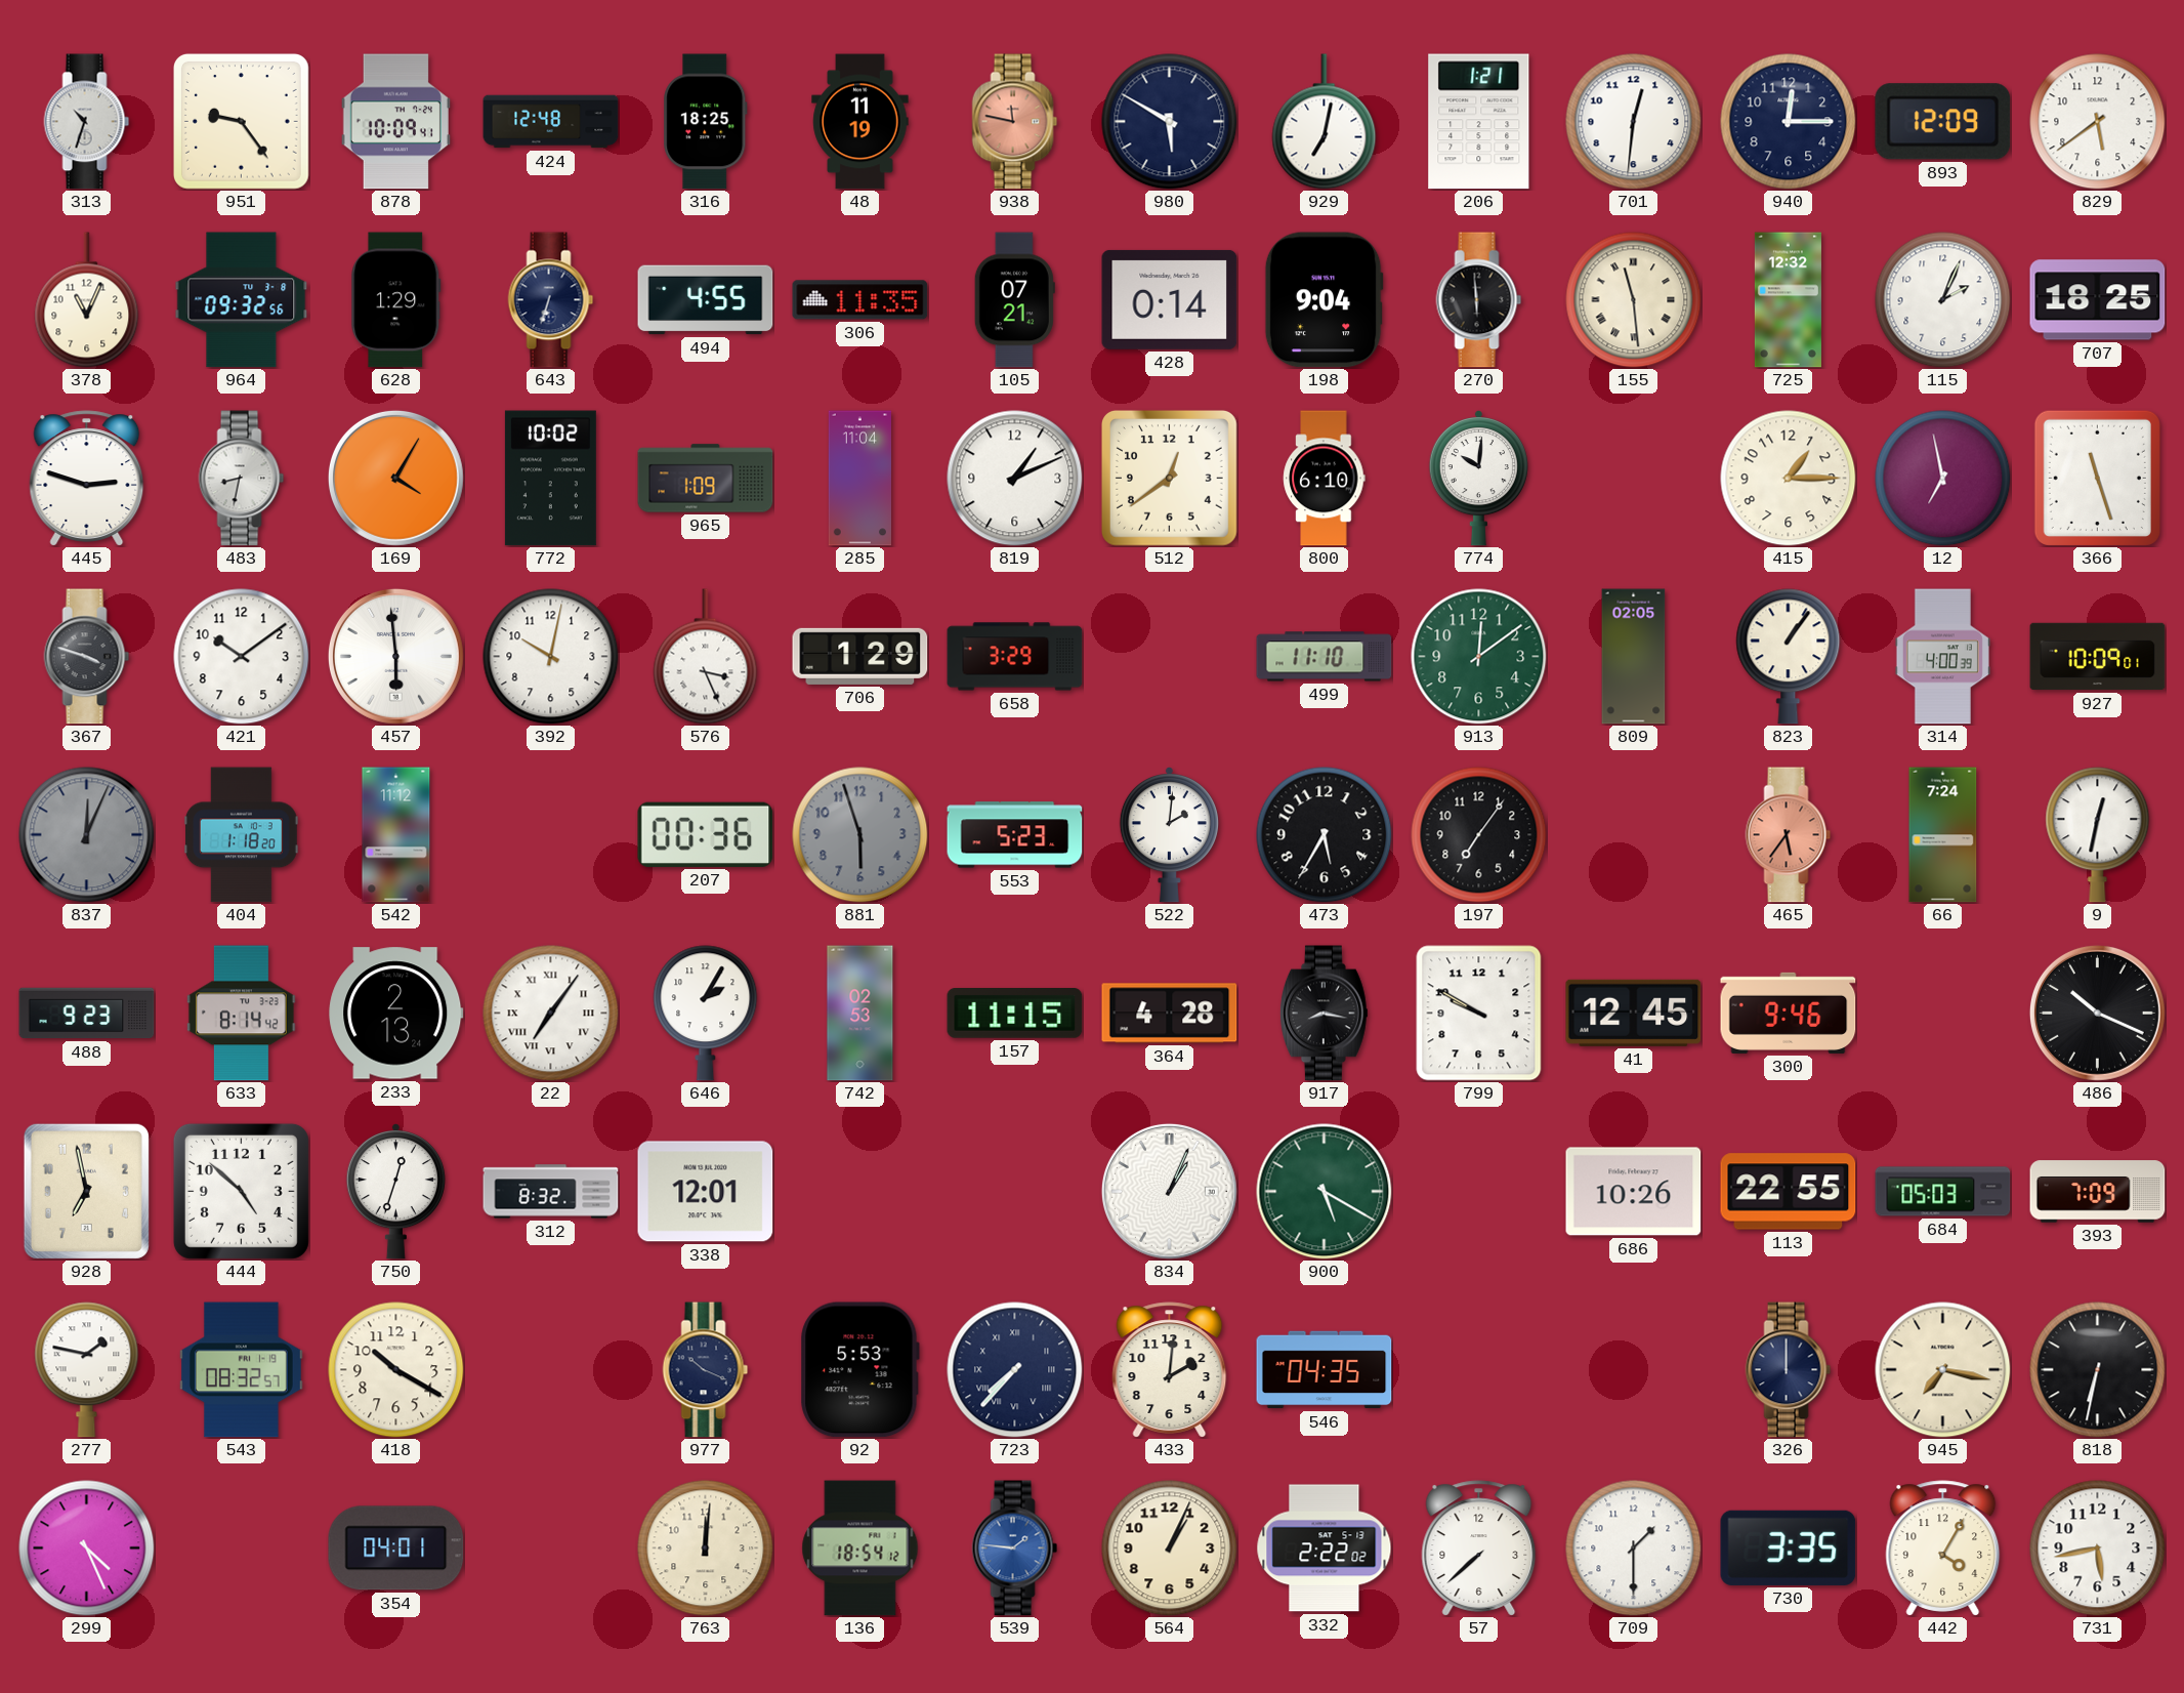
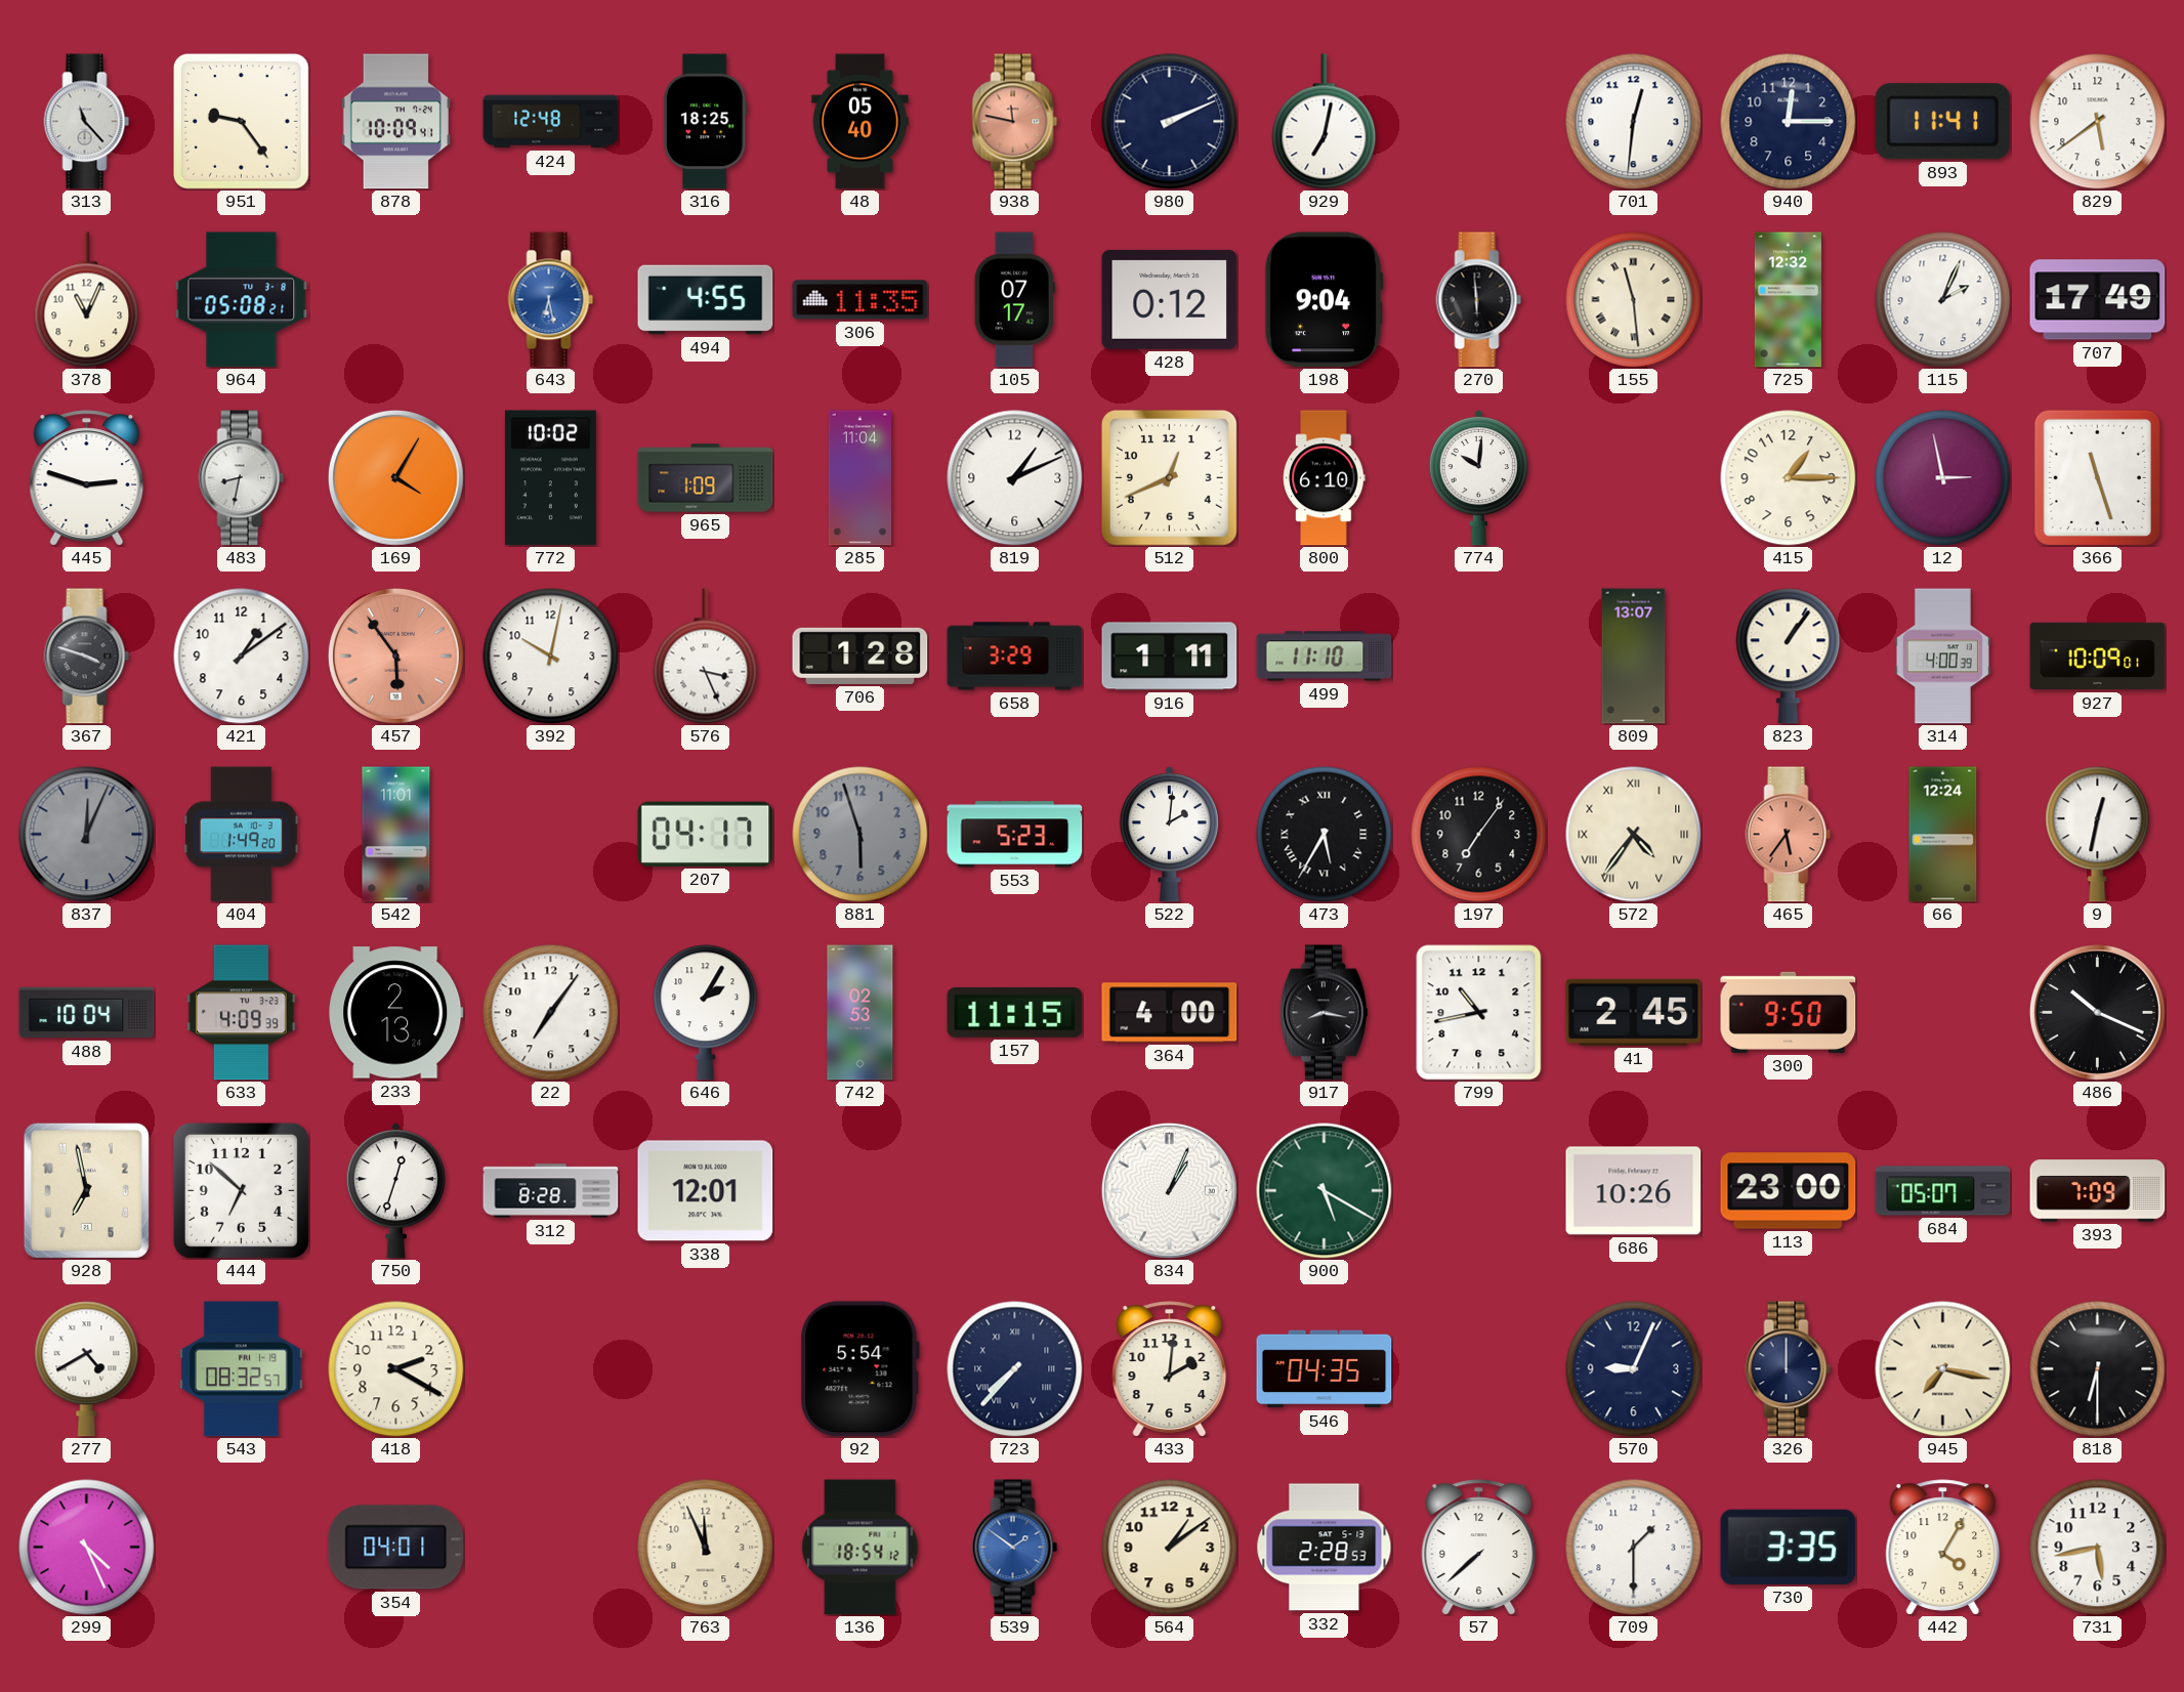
313: 10:33 -> 11:23 (87, 122)
48: 11:19 -> 05:40 (860, 122)
980: 5:50 -> 2:11 (1170, 122)
206: 1:21 -> none (1479, 122)
893: 12:09 -> 11:41 (1943, 122)
964: 09:32 -> 05:08 (242, 300)
628: 1:29 -> none (396, 300)
643: 6:33 -> 6:28 (551, 300)
643 dial: navy -> blue (551, 300)
105: 07:21 -> 07:17 (1014, 300)
428: 0:14 -> 0:12 (1170, 299)
707: 18:25 -> 17:49 (2098, 300)
512: 12:39 -> 12:41 (1169, 477)
12: 6:58 -> 2:58 (1943, 478)
421: 10:09 -> 1:09 (242, 657)
457: 5:59 -> 5:54 (395, 655)
457 dial: white -> salmon (395, 655)
706: 1:29 -> 1:28 (860, 655)
916: none -> 1:11 (1170, 657)
913: 12:09 -> none (1479, 657)
809: 02:05 -> 13:07 (1634, 657)
404: 1:18 -> 1:49 (242, 835)
542: 11:12 -> 11:01 (396, 835)
207: 00:36 -> 04:17 (706, 834)
473 numerals: Arabic -> Roman (1325, 835)
572: none -> 4:36 (1634, 835)
66: 7:24 -> 12:24 (1943, 835)
488: 9:23 -> 10:04 (87, 1013)
633: 8:14 -> 4:09 (241, 1013)
22 numerals: Roman -> Arabic (551, 1013)
364: 4:28 -> 4:00 (1170, 1013)
799: 9:50 -> 10:43 (1479, 1013)
41: 12:45 -> 2:45 (1634, 1012)
300: 9:46 -> 9:50 (1789, 1012)
444: 4:52 -> 6:52 (241, 1190)
312: 8:32 -> 8:28 (551, 1191)
113: 22:55 -> 23:00 (1789, 1191)
684: 05:03 -> 05:07 (1943, 1191)
277: 1:47 -> 4:40 (87, 1369)
418: 10:20 -> 2:20 (396, 1369)
977: 10:19 -> none (706, 1370)
92: 5:53 -> 5:54 (859, 1369)
570: none -> 9:04 (1634, 1369)
818: 6:32 -> 6:30 (2098, 1369)
763: 12:01 -> 11:56 (706, 1548)
539: 1:46 -> 1:51 (1015, 1548)
564: 1:04 -> 1:09 (1170, 1548)
332: 2:22 -> 2:28 (1325, 1548)
